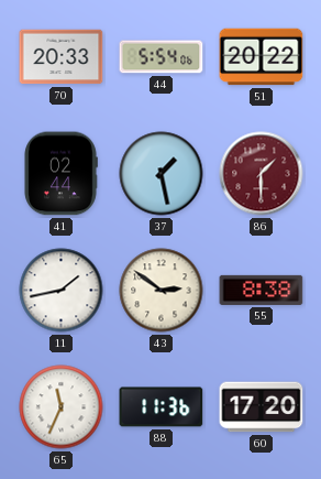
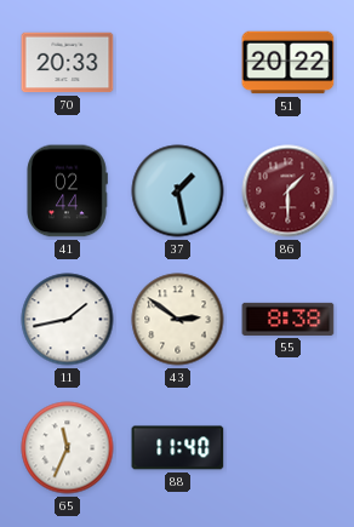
44: 5:54 -> none (162, 57)
88: 11:36 -> 11:40 (178, 448)
60: 17:20 -> none (262, 407)
